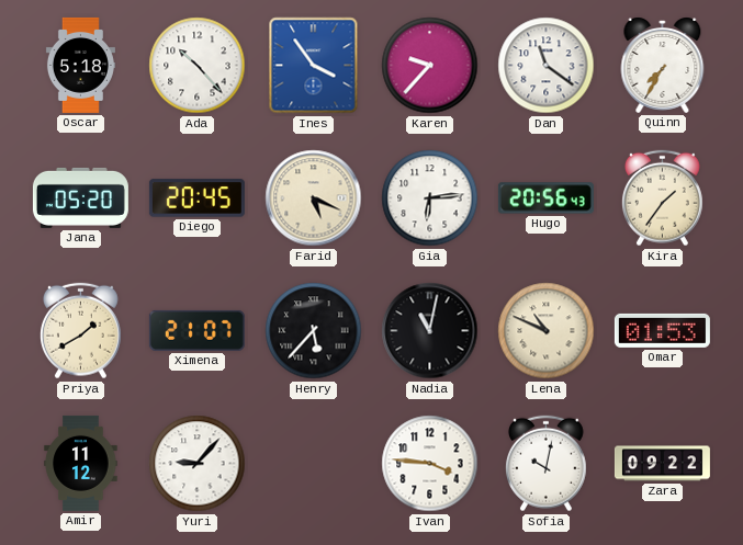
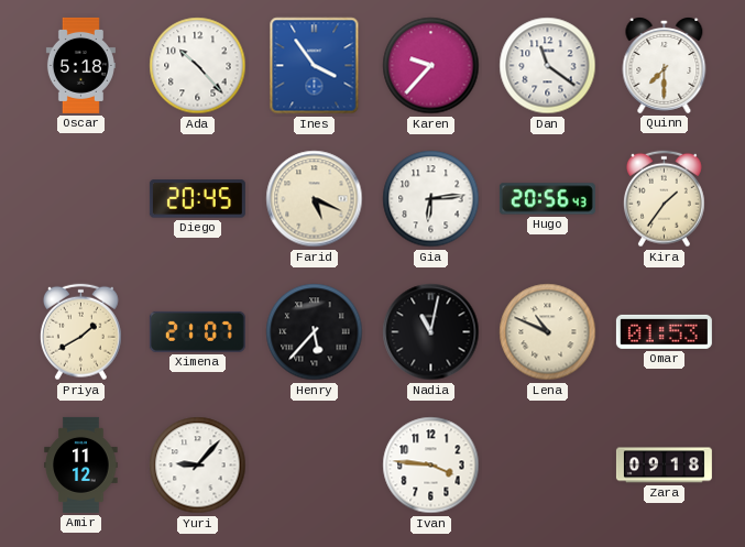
Quinn: 7:35 -> 7:30 (665, 66)
Jana: 05:20 -> none (80, 197)
Sofia: 10:02 -> none (545, 464)
Zara: 09:22 -> 09:18 (664, 466)
